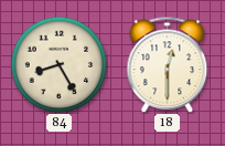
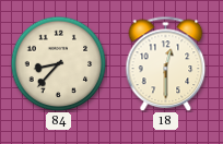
84: 8:25 -> 8:37 (58, 63)
